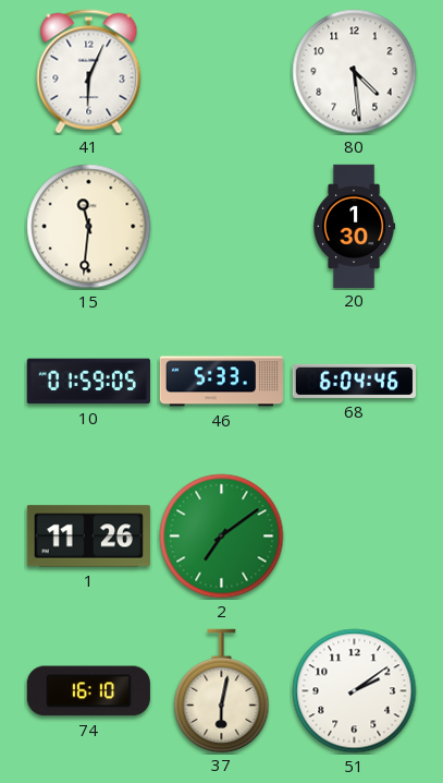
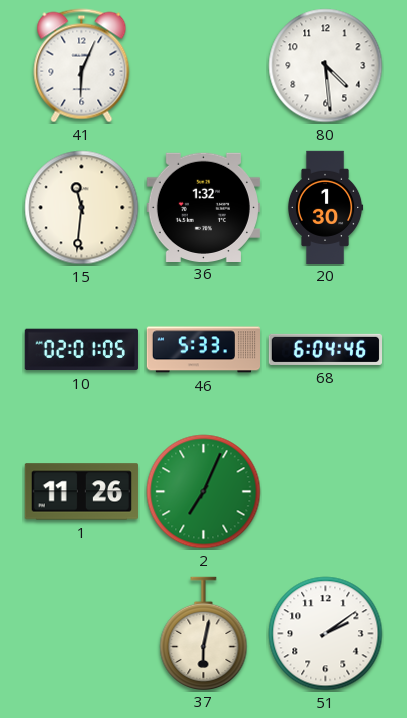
36: none -> 1:32 (203, 207)
10: 01:59 -> 02:01 (81, 350)
2: 7:09 -> 7:04 (204, 492)
74: 16:10 -> none (88, 691)
